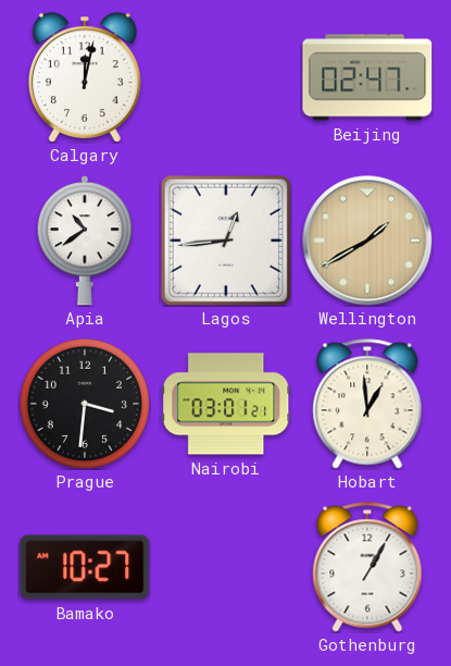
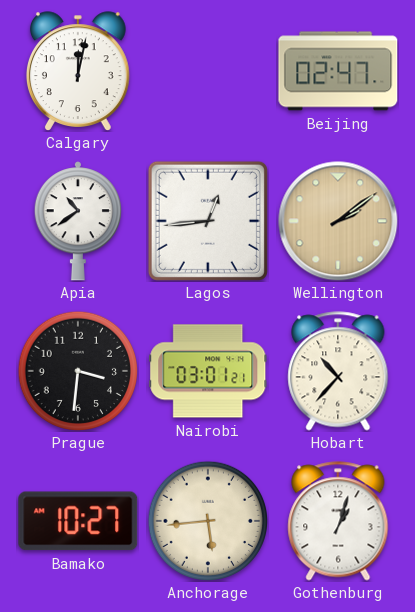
Wellington: 1:40 -> 2:09 (338, 221)
Hobart: 12:59 -> 10:37 (338, 371)
Anchorage: none -> 5:44 (207, 520)
Gothenburg: 1:05 -> 1:03 (338, 521)
